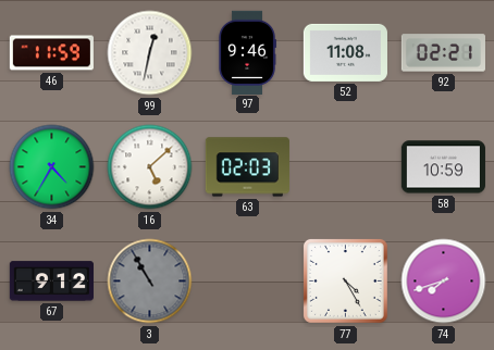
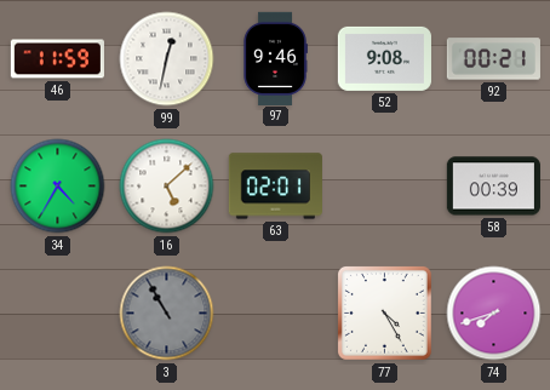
52: 11:08 -> 9:08 (384, 58)
92: 02:21 -> 00:21 (493, 59)
63: 02:03 -> 02:01 (275, 187)
58: 10:59 -> 00:39 (493, 187)
67: 9:12 -> none (51, 282)
